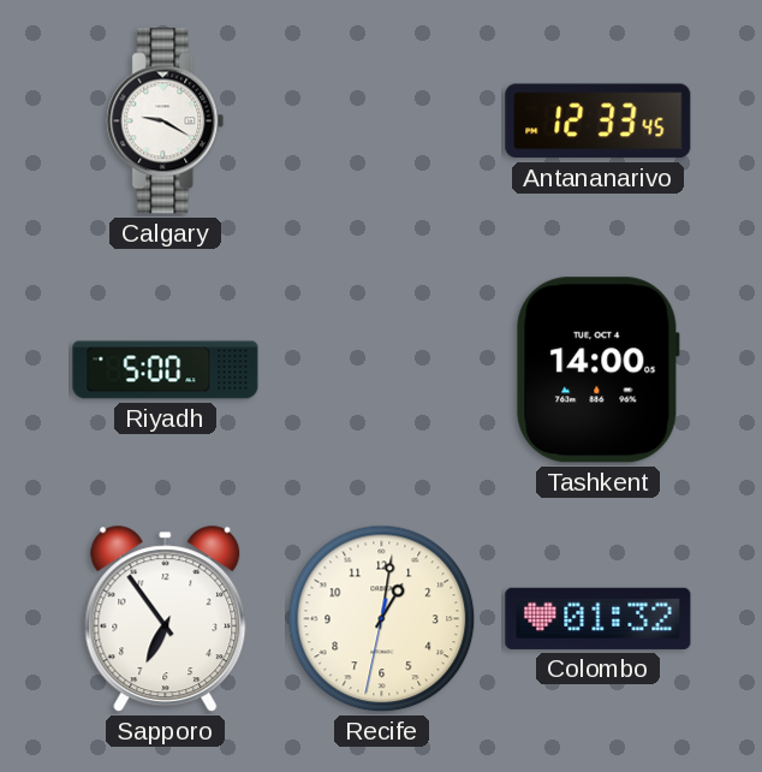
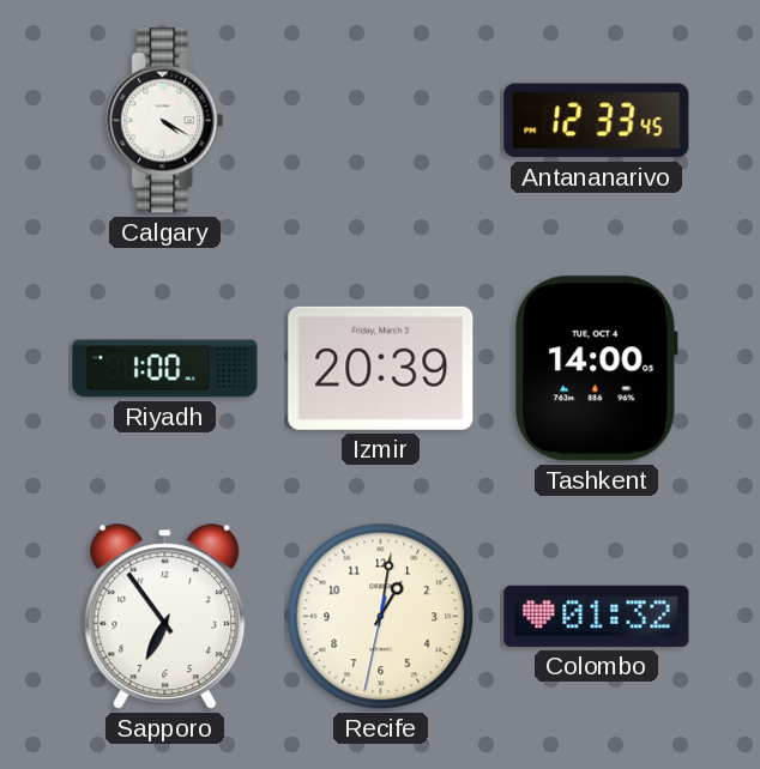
Calgary: 9:20 -> 4:20 (165, 121)
Riyadh: 5:00 -> 1:00 (165, 369)
Izmir: none -> 20:39 (381, 368)
